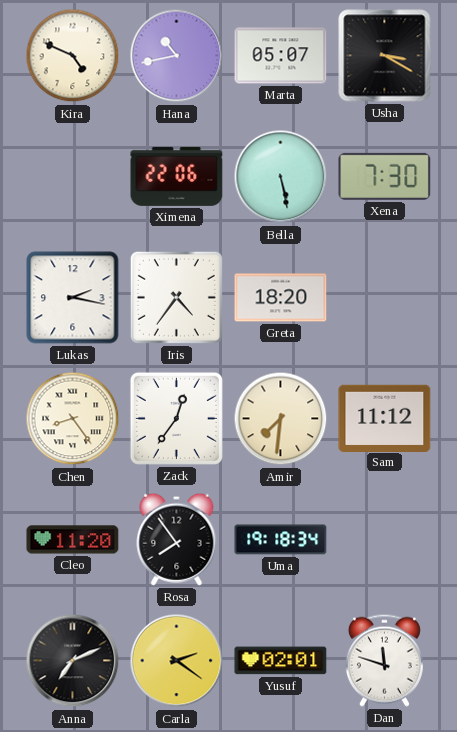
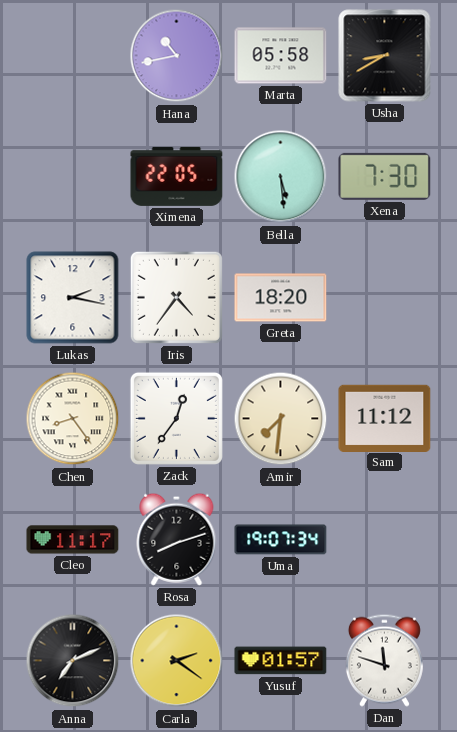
Kira: 4:49 -> none (73, 56)
Marta: 05:07 -> 05:58 (281, 56)
Usha: 3:20 -> 8:40 (385, 56)
Ximena: 22:06 -> 22:05 (177, 176)
Bella: 5:28 -> 5:29 (281, 177)
Cleo: 11:20 -> 11:17 (73, 540)
Rosa: 7:54 -> 8:12 (177, 539)
Uma: 19:18 -> 19:07 (281, 540)
Yusuf: 02:01 -> 01:57 (281, 661)
